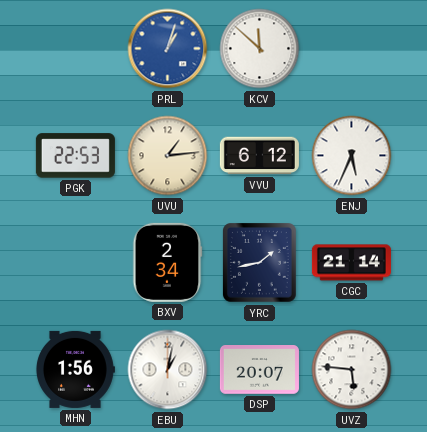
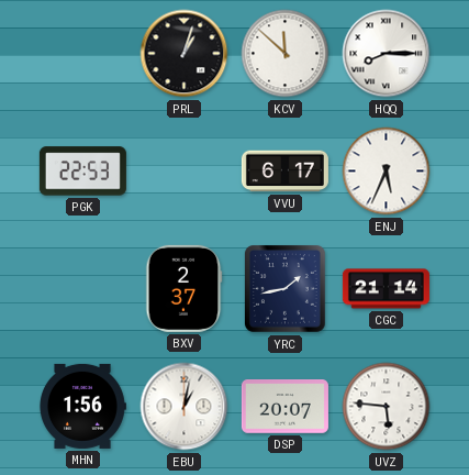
PRL dial: blue -> black (185, 54)
HQQ: none -> 8:15 (387, 54)
UVU: 1:14 -> none (168, 156)
VVU: 6:12 -> 6:17 (284, 172)
BXV: 2:34 -> 2:37 (183, 288)
